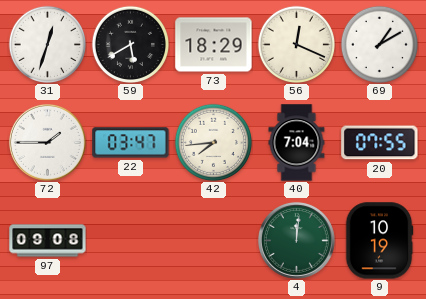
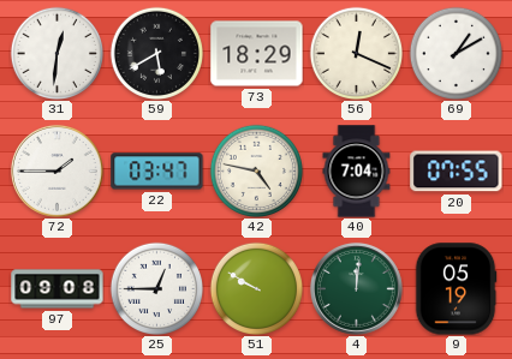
31: 12:33 -> 12:31 (56, 53)
42: 7:44 -> 4:47 (256, 170)
25: none -> 12:45 (156, 288)
51: none -> 9:50 (256, 288)
9: 10:19 -> 05:19 (456, 289)
